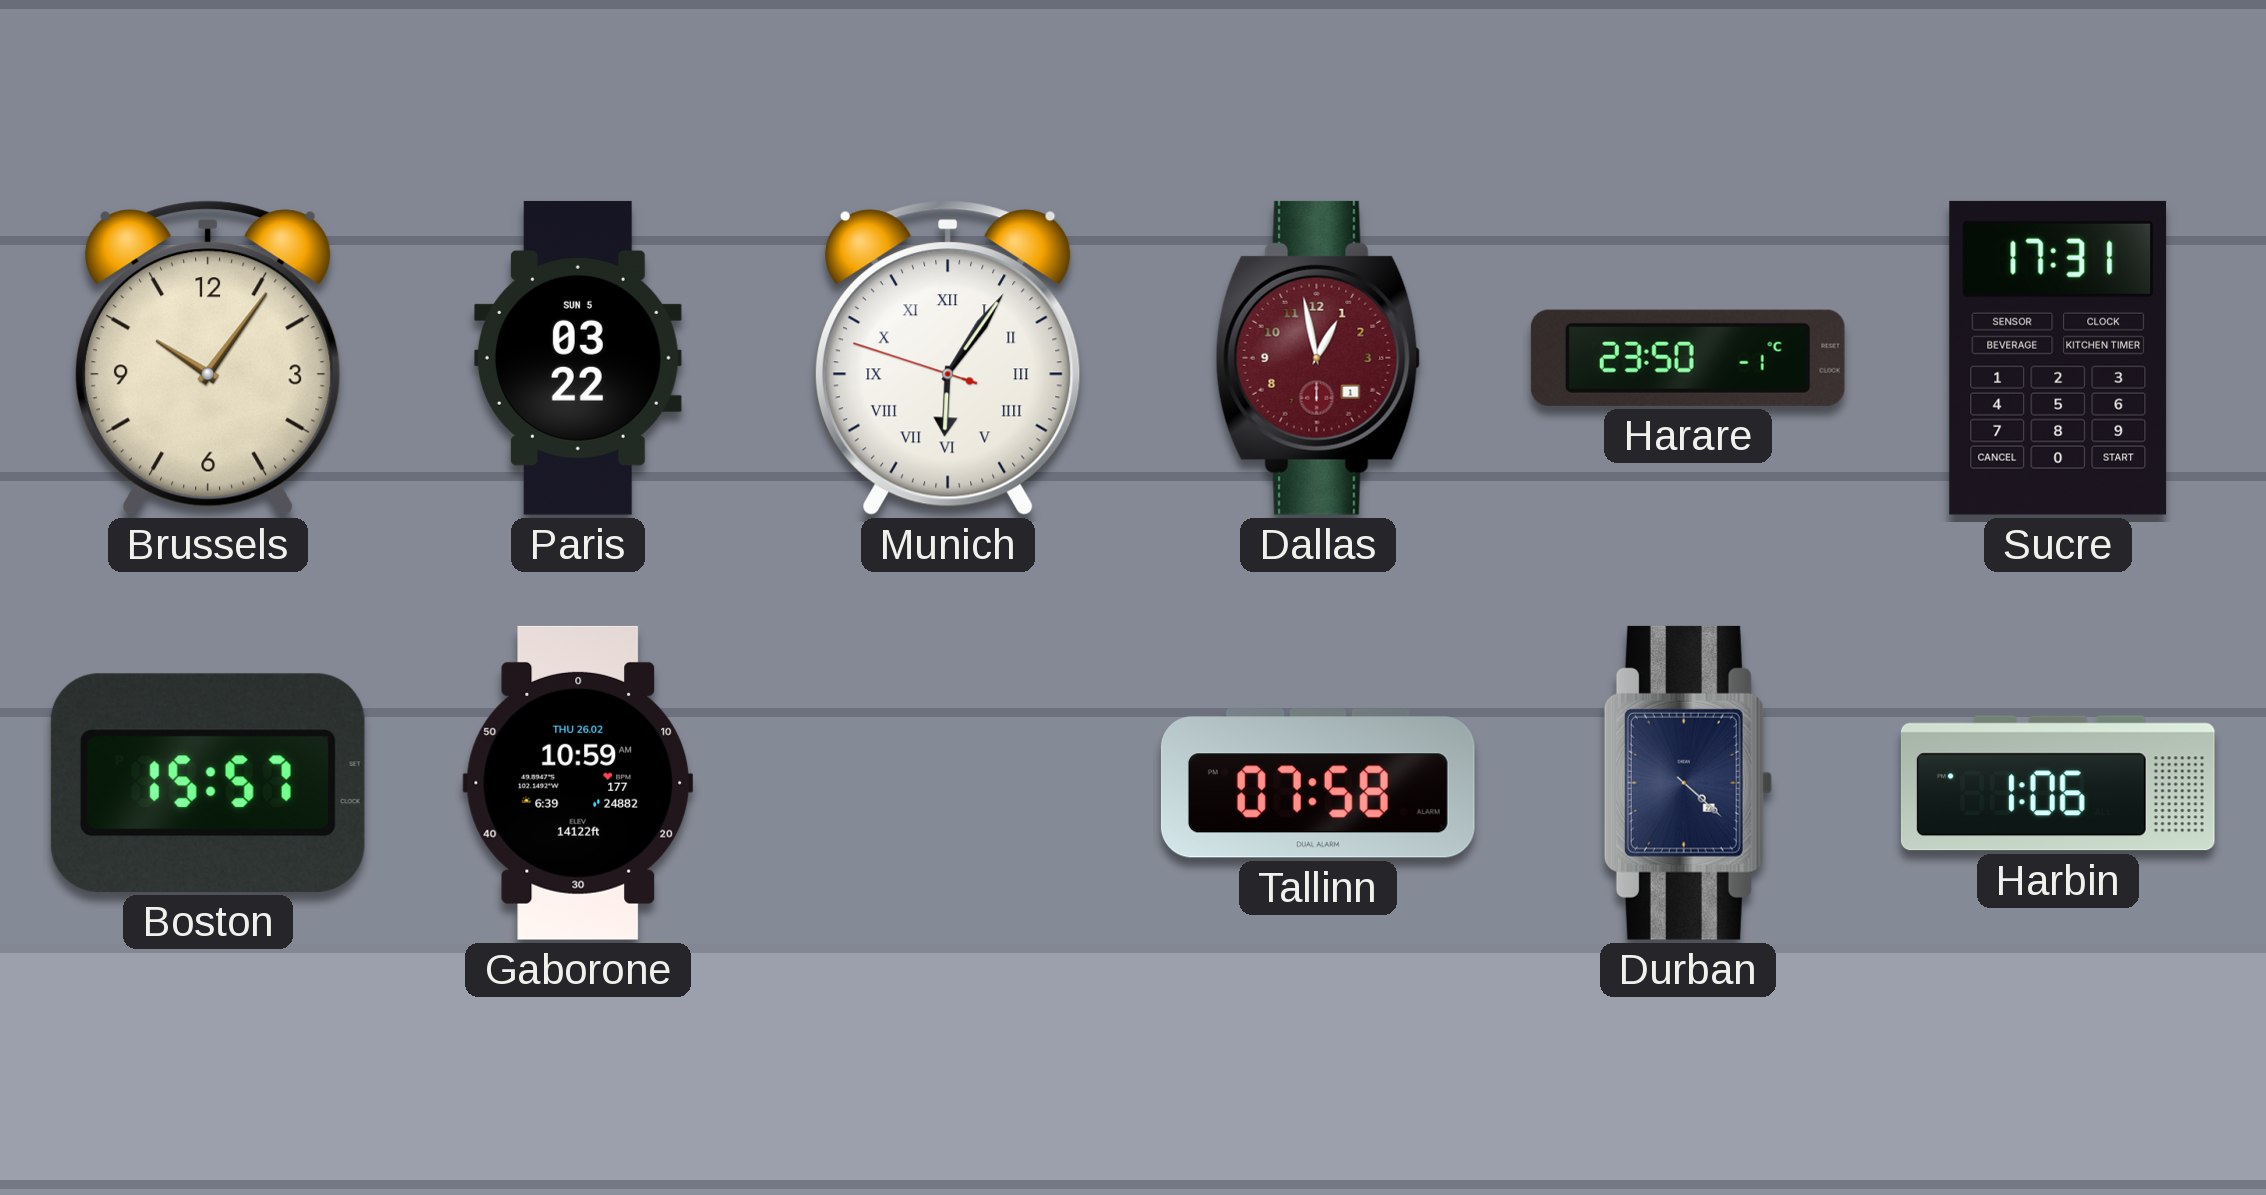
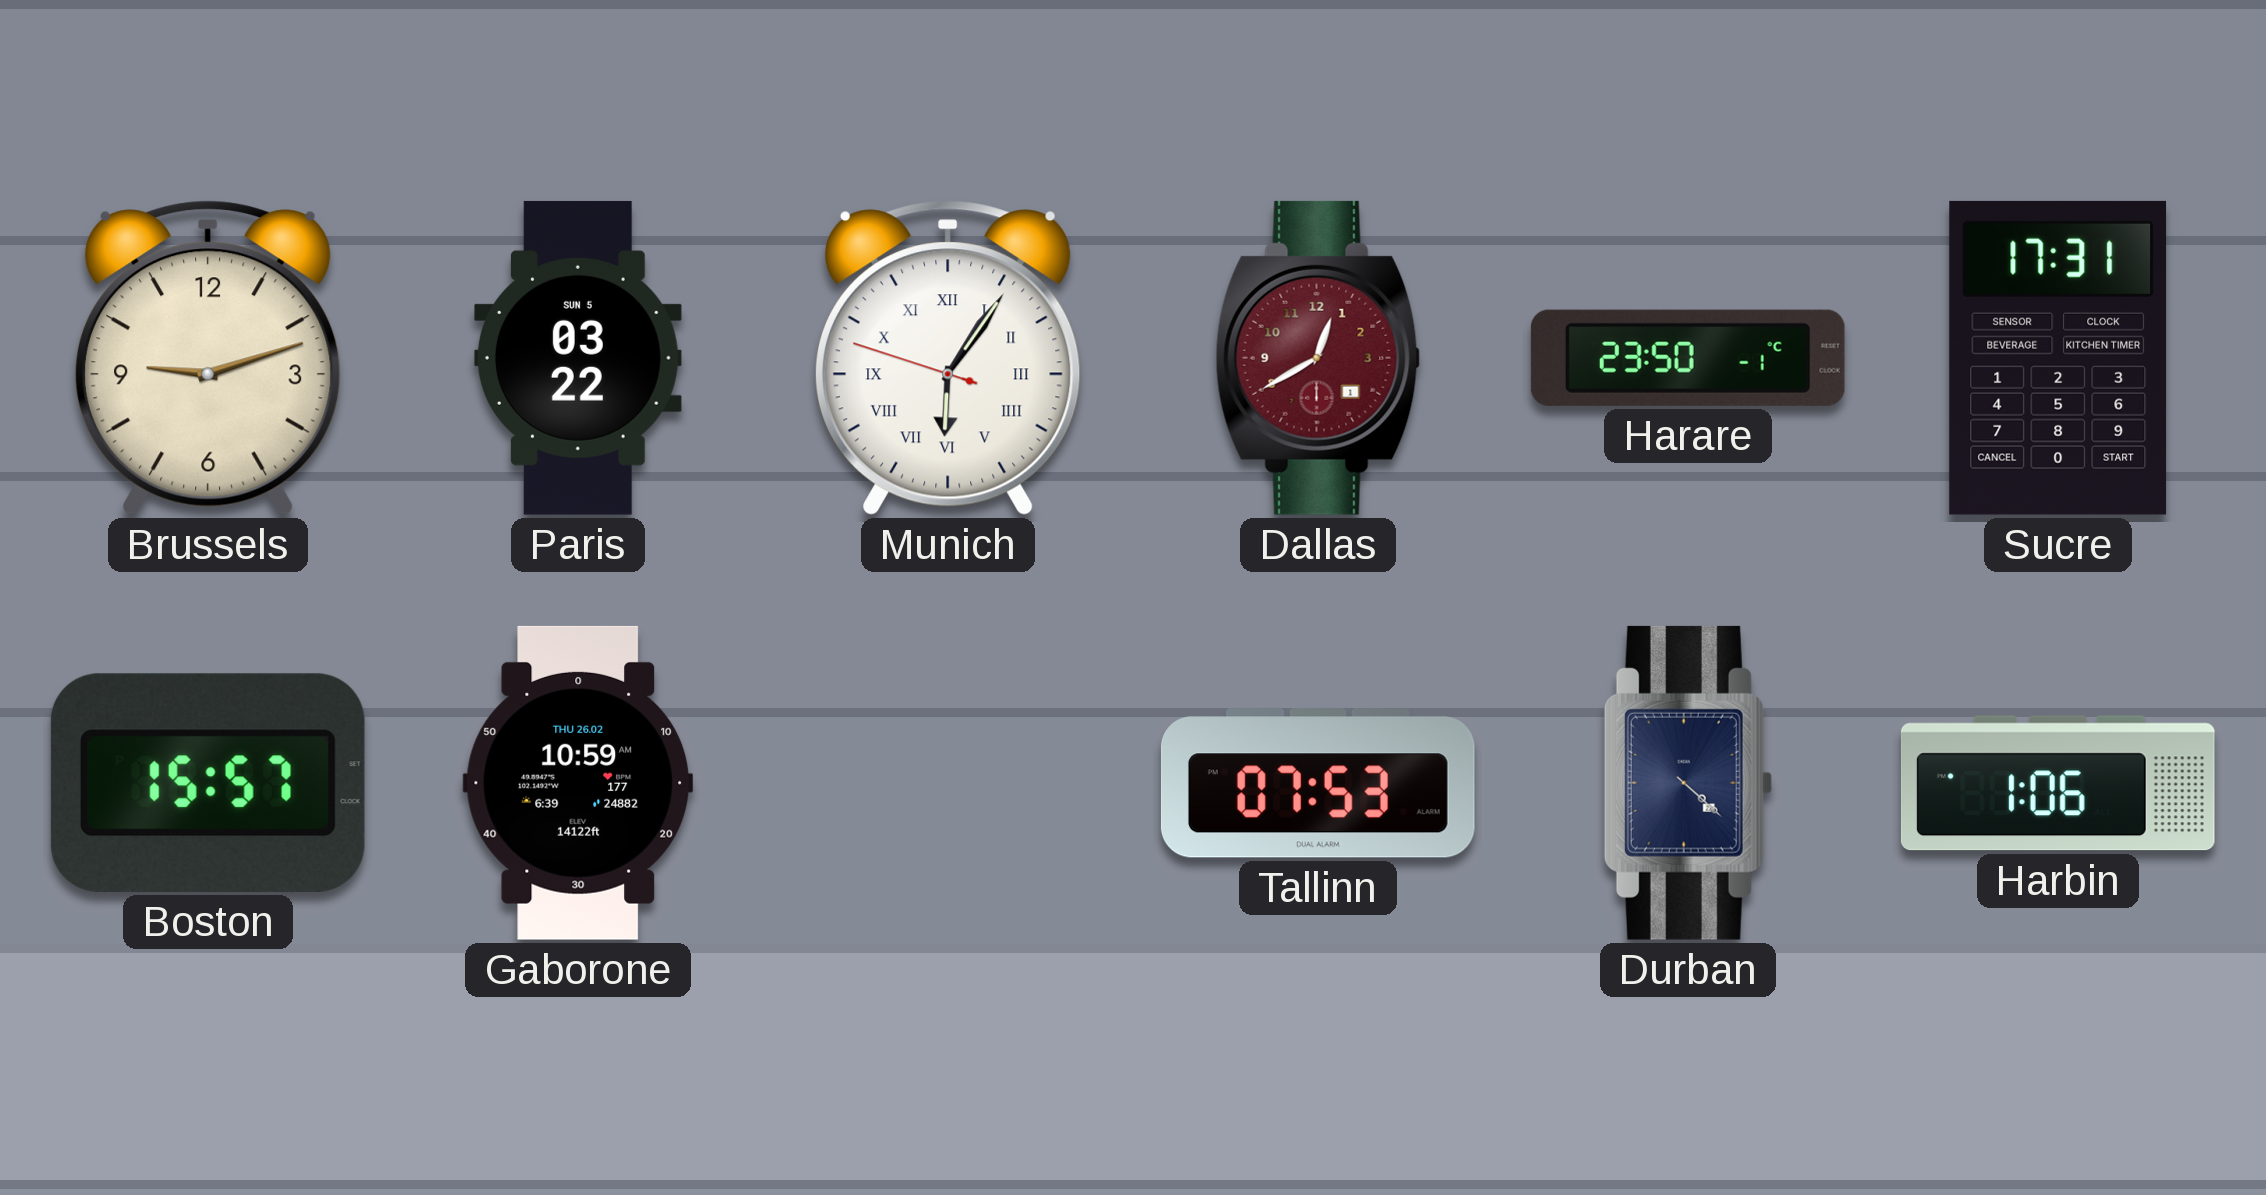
Brussels: 10:06 -> 9:12 (208, 358)
Dallas: 12:58 -> 12:40 (1318, 358)
Tallinn: 07:58 -> 07:53 (1318, 783)
